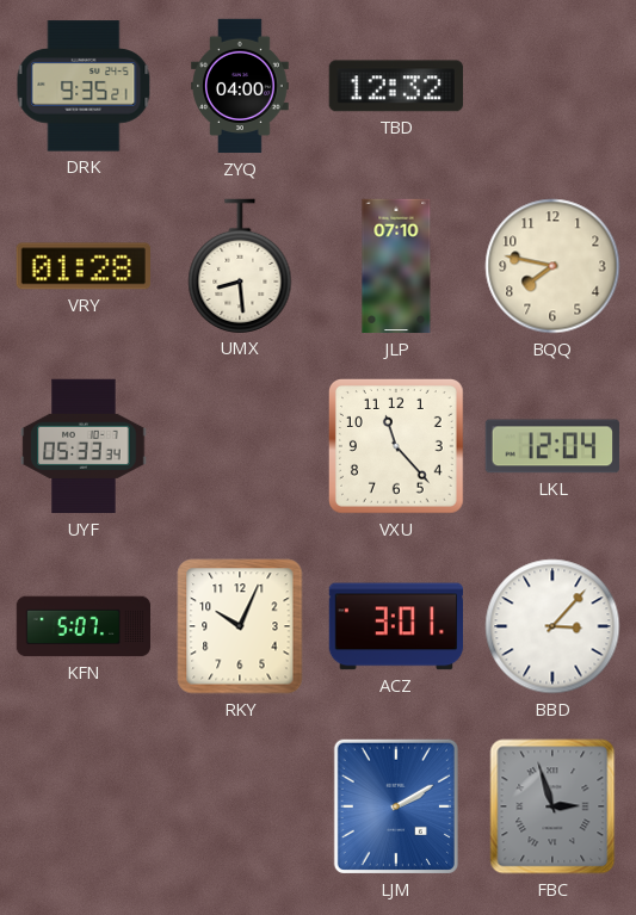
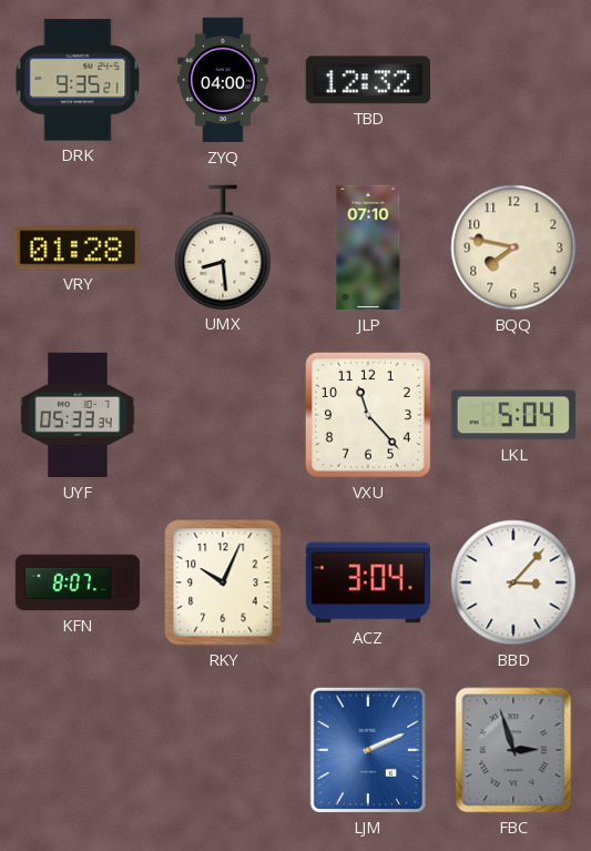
LKL: 12:04 -> 5:04 (513, 415)
KFN: 5:07 -> 8:07 (78, 582)
ACZ: 3:01 -> 3:04 (368, 582)
LJM: 2:10 -> 2:11 (368, 750)
